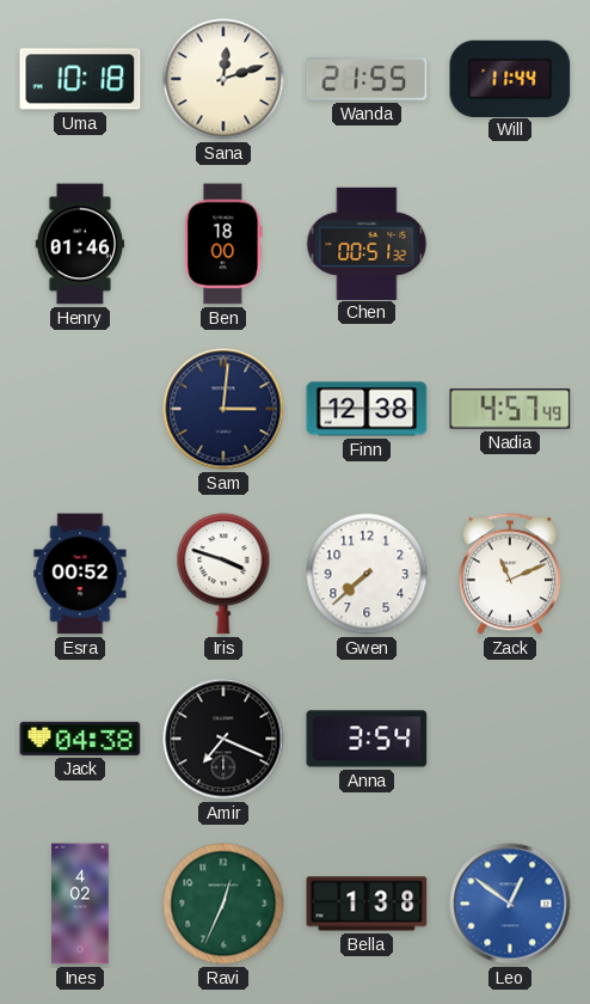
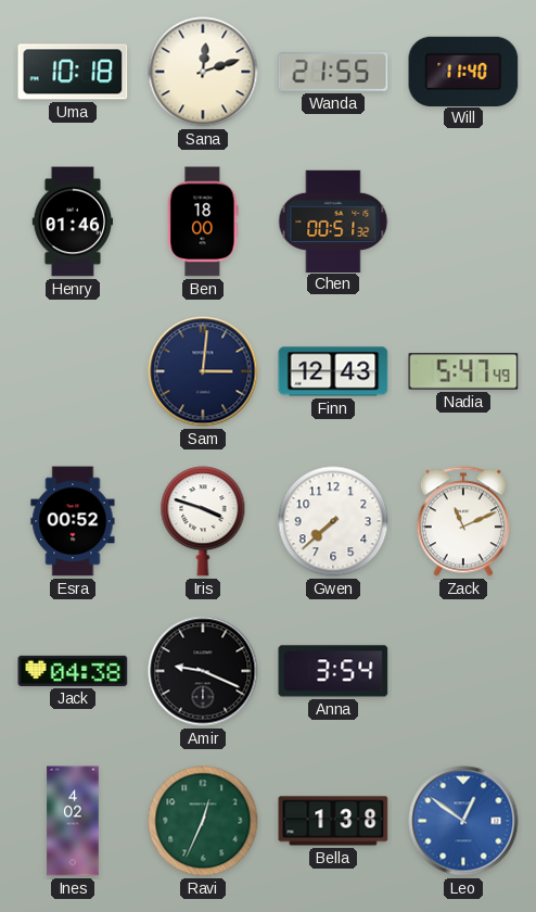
Will: 11:44 -> 11:40 (463, 71)
Finn: 12:38 -> 12:43 (333, 371)
Nadia: 4:57 -> 5:47 (463, 371)
Amir: 7:19 -> 9:19 (203, 671)
